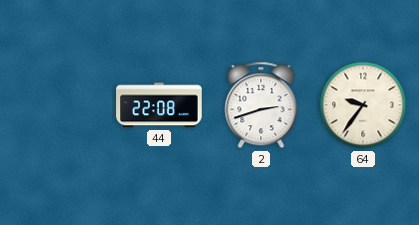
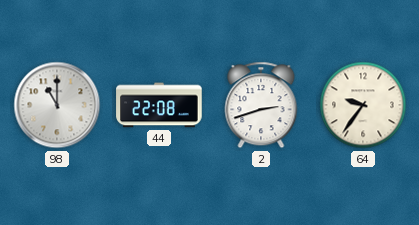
98: none -> 11:00 (57, 105)
